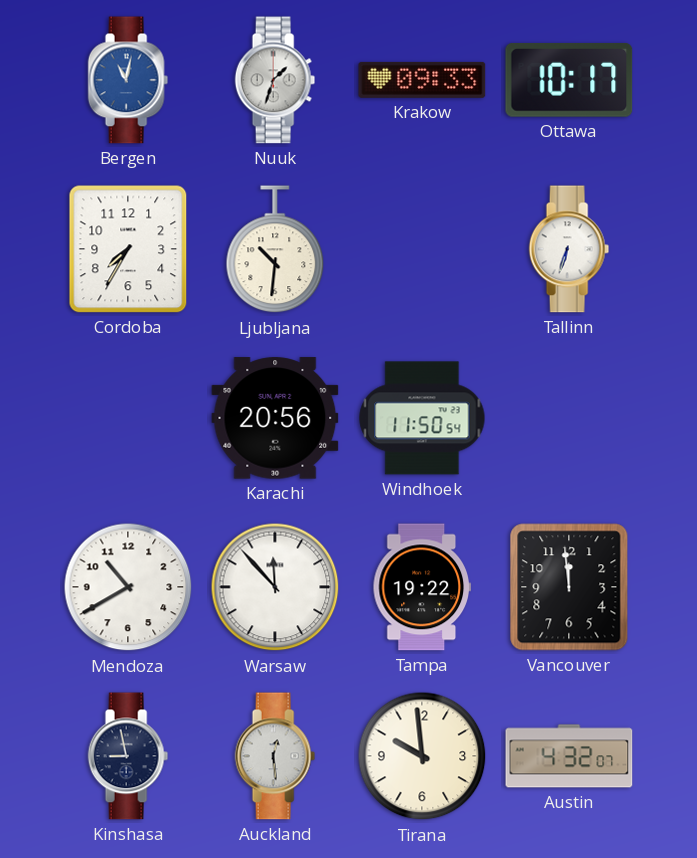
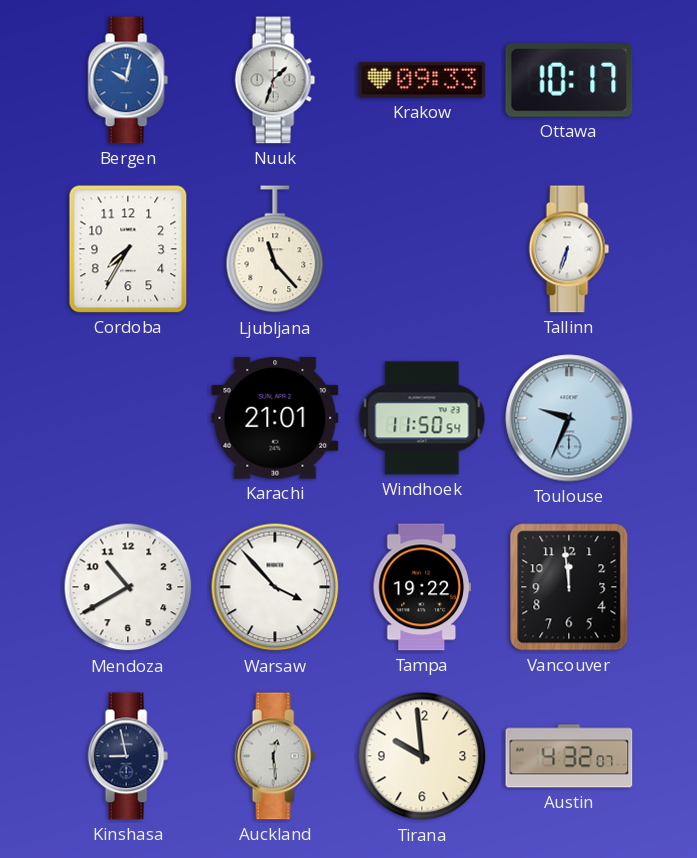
Bergen: 11:02 -> 10:02 (128, 80)
Ljubljana: 10:31 -> 11:23 (275, 250)
Karachi: 20:56 -> 21:01 (275, 418)
Toulouse: none -> 9:34 (569, 418)
Warsaw: 11:53 -> 3:53 (275, 587)
